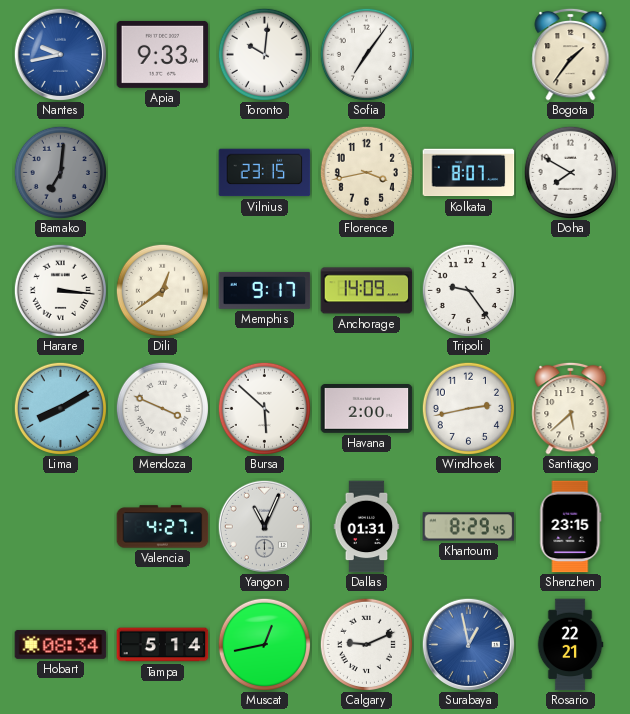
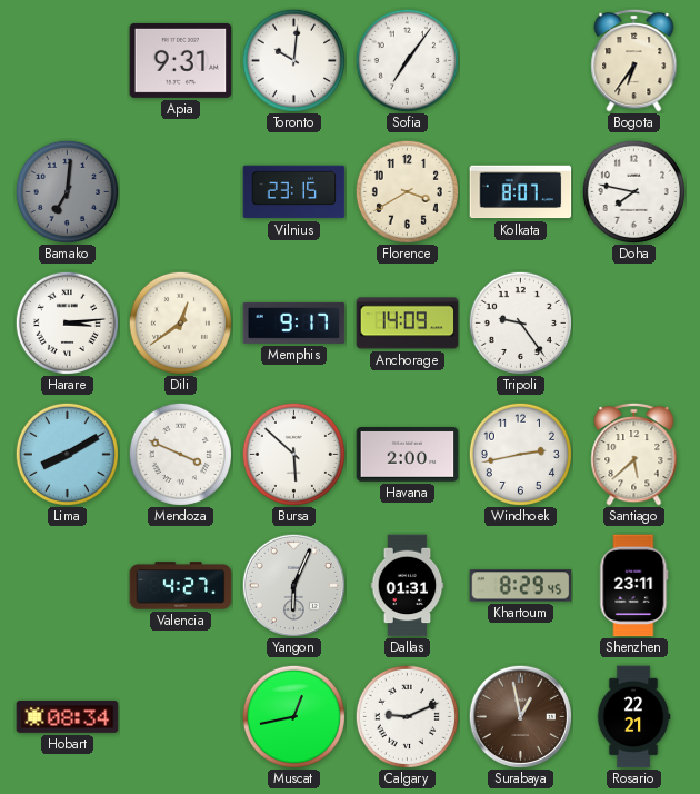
Nantes: 9:43 -> none (60, 54)
Apia: 9:33 -> 9:31 (181, 60)
Bogota: 1:36 -> 6:36 (634, 60)
Florence: 3:43 -> 3:40 (407, 191)
Doha: 7:50 -> 7:47 (633, 191)
Harare: 3:16 -> 3:14 (67, 322)
Yangon: 11:04 -> 6:04 (293, 585)
Shenzhen: 23:15 -> 23:11 (634, 586)
Tampa: 5:14 -> none (163, 645)
Surabaya dial: blue -> brown (520, 716)
